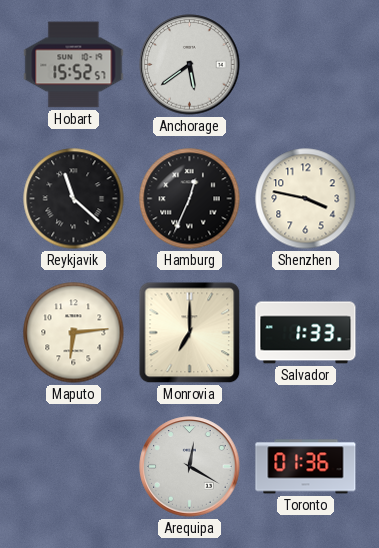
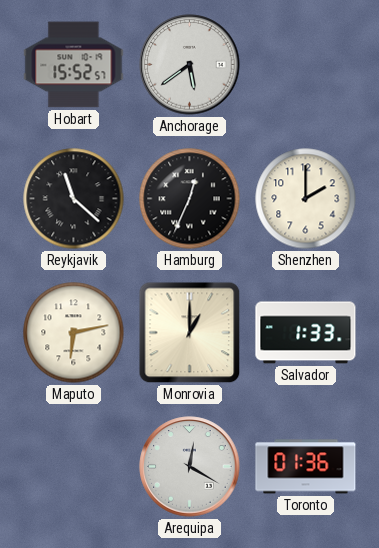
Shenzhen: 3:47 -> 2:00 (306, 199)
Maputo: 6:14 -> 6:13 (74, 333)
Monrovia: 7:00 -> 1:00 (190, 333)
